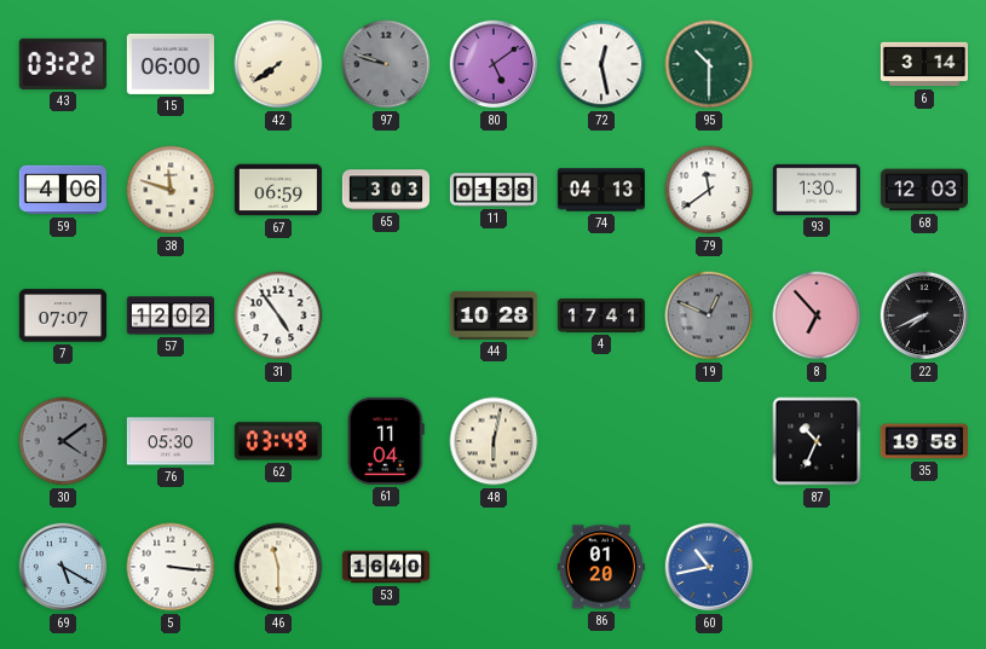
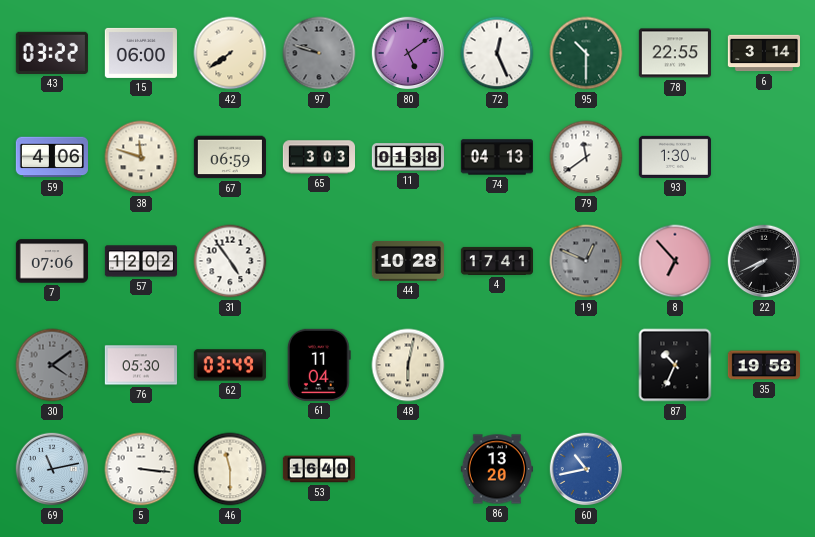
72: 12:28 -> 12:26 (497, 53)
78: none -> 22:55 (675, 53)
68: 12:03 -> none (923, 190)
7: 07:07 -> 07:06 (52, 261)
69: 5:20 -> 11:13 (52, 469)
86: 01:20 -> 13:20 (497, 469)
